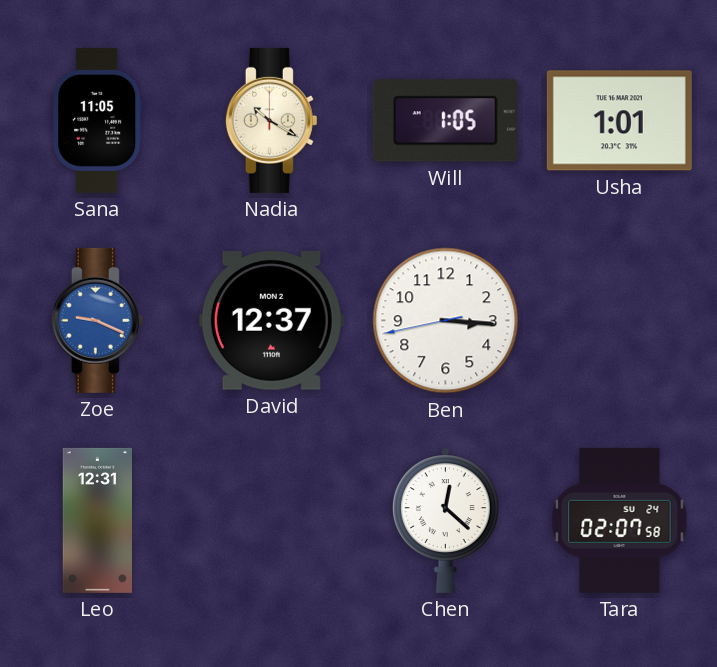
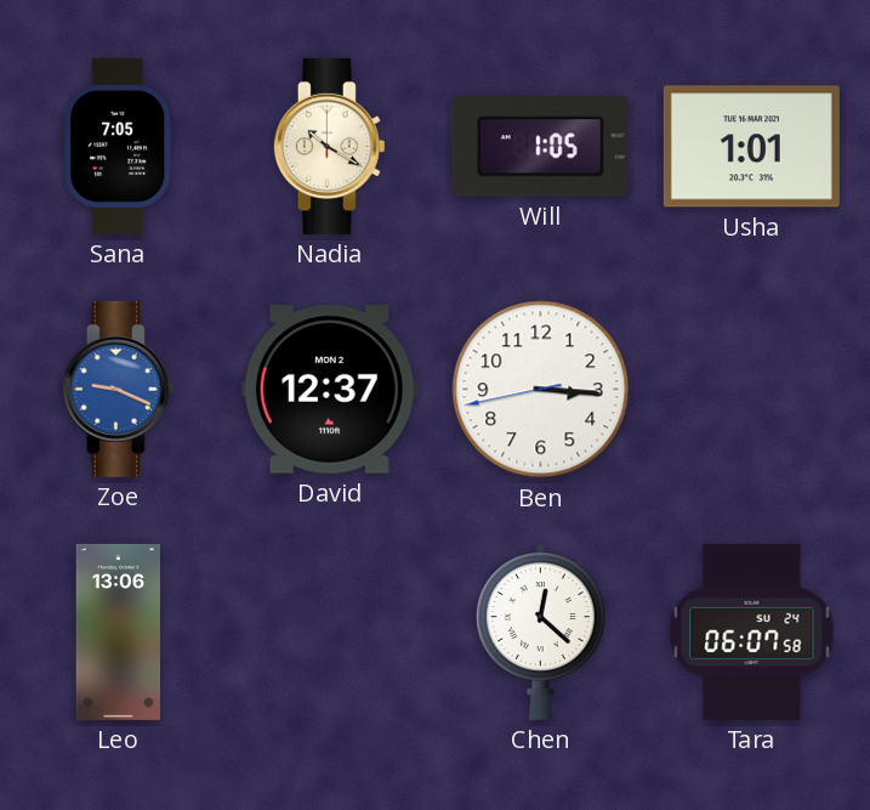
Sana: 11:05 -> 7:05 (119, 146)
Leo: 12:31 -> 13:06 (118, 631)
Tara: 02:07 -> 06:07 (752, 631)
